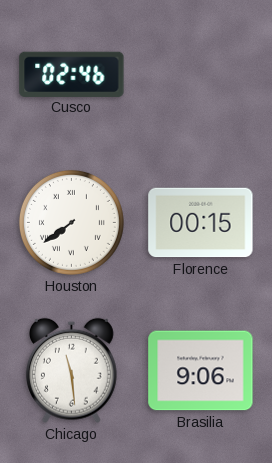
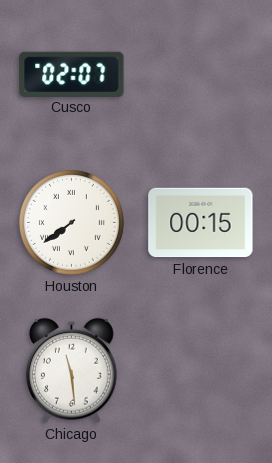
Cusco: 02:46 -> 02:07 (72, 74)
Brasilia: 9:06 -> none (201, 371)
